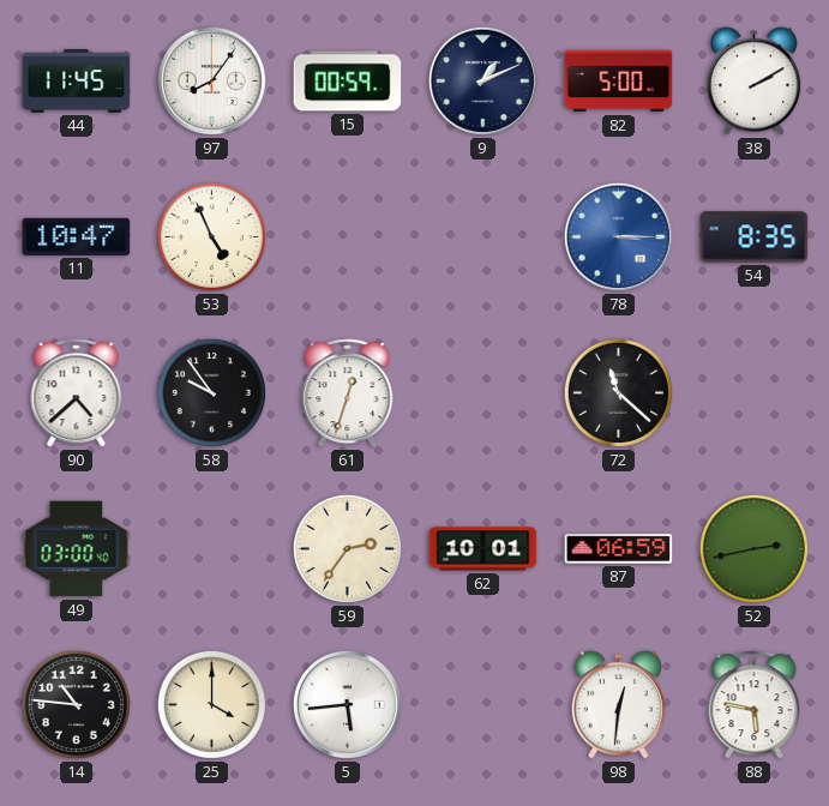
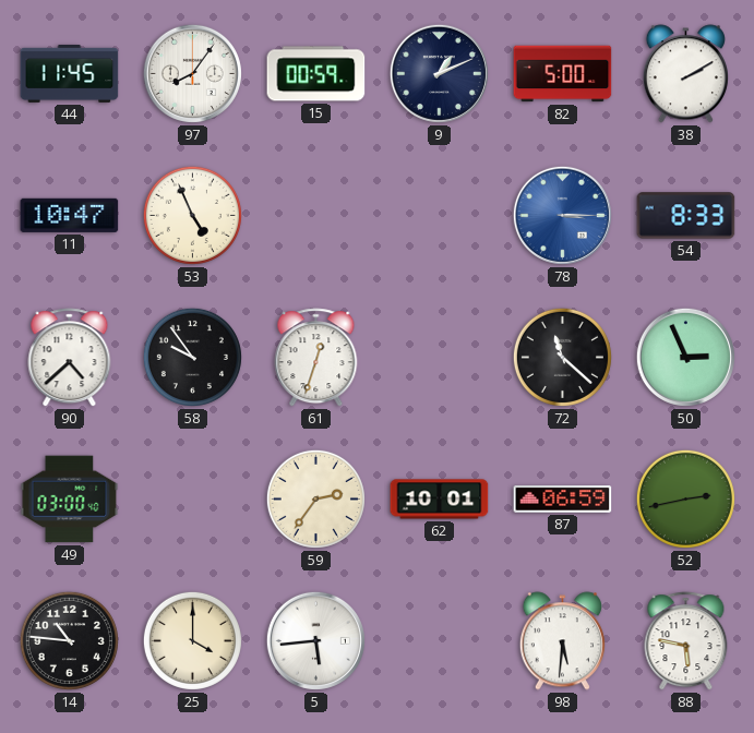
54: 8:35 -> 8:33 (686, 216)
50: none -> 2:56 (685, 357)
98: 12:31 -> 5:31 (562, 641)
